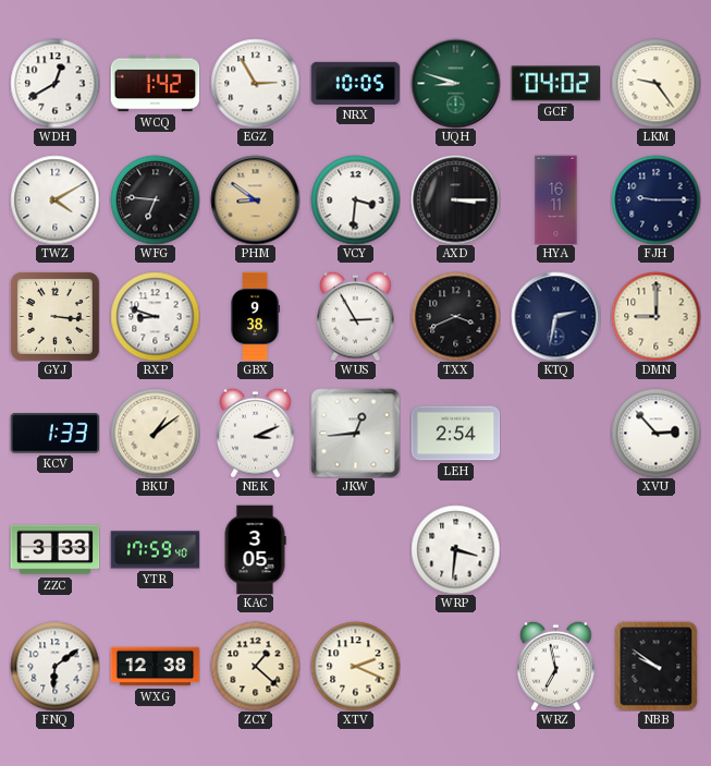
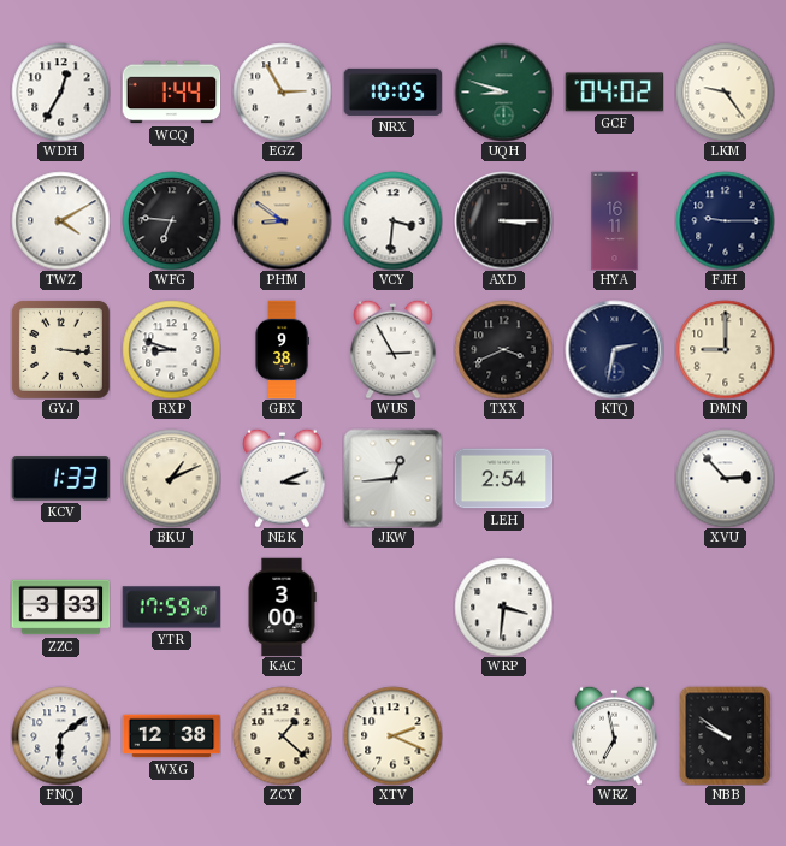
WDH: 12:40 -> 12:35 (60, 91)
WCQ: 1:42 -> 1:44 (171, 93)
BKU: 1:09 -> 1:11 (171, 478)
KAC: 3:05 -> 3:00 (282, 607)
